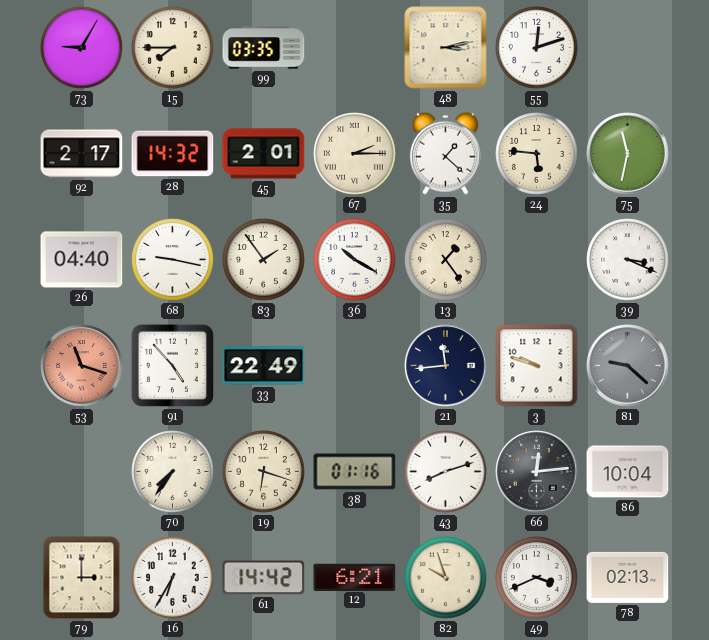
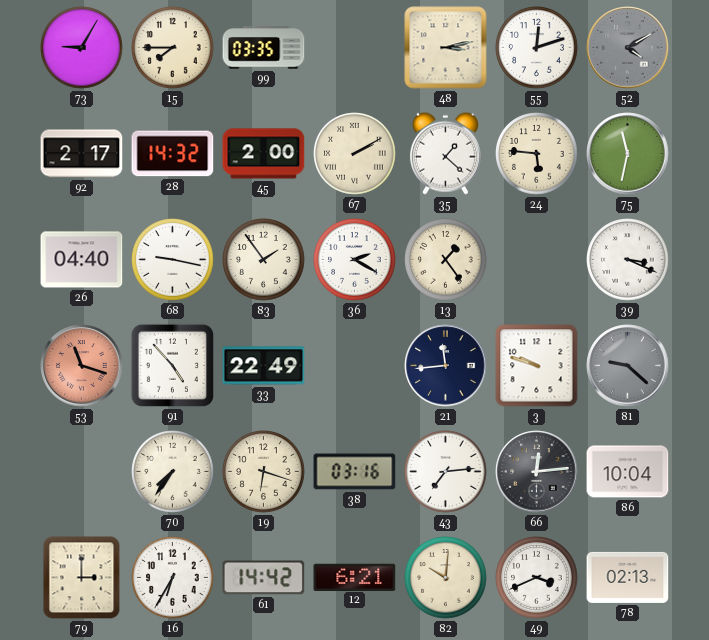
52: none -> 4:10 (628, 48)
45: 2:01 -> 2:00 (264, 154)
67: 2:15 -> 2:10 (355, 154)
36: 10:20 -> 2:20 (355, 260)
38: 01:16 -> 03:16 (355, 472)
43: 8:12 -> 7:14 (446, 472)
82: 9:57 -> 10:01 (446, 578)
